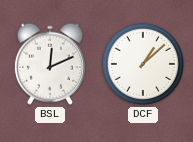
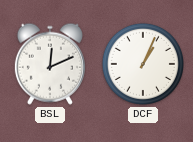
DCF: 1:08 -> 1:04 (143, 64)
